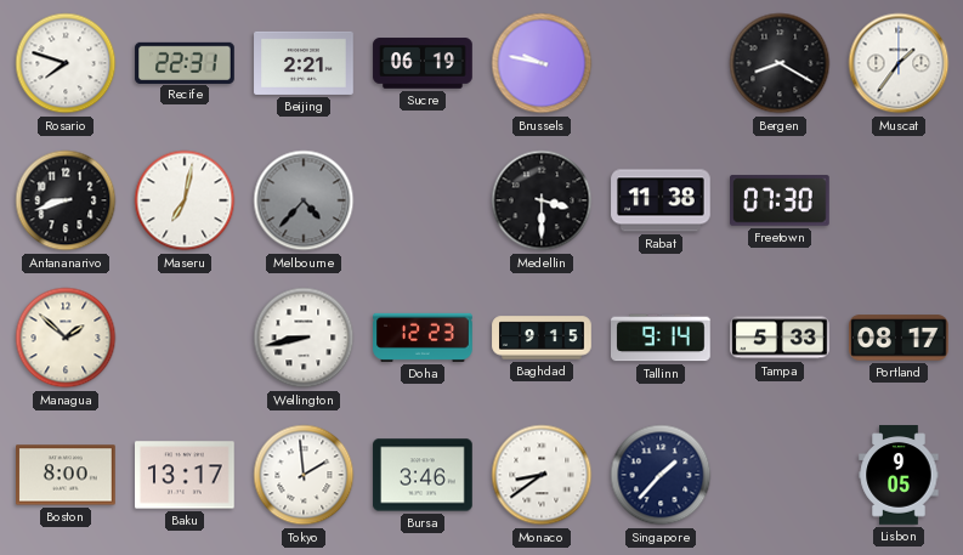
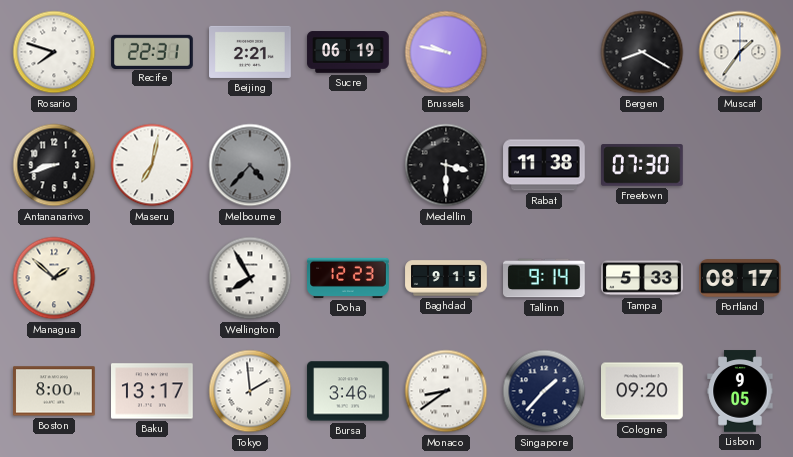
Wellington: 8:43 -> 7:55 (250, 278)
Cologne: none -> 09:20 (643, 391)
